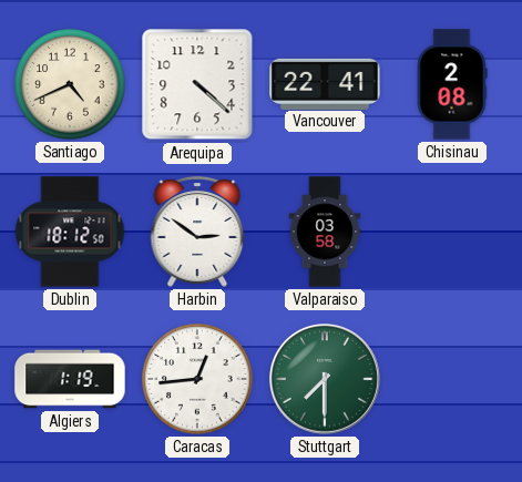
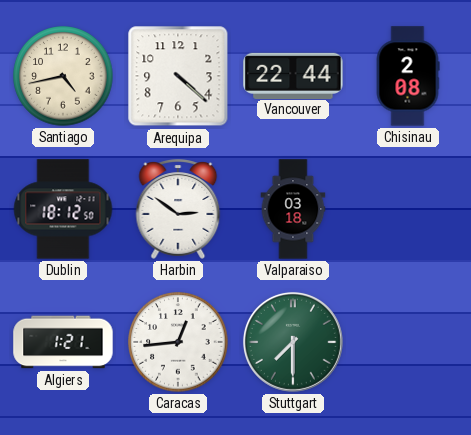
Santiago: 4:41 -> 4:43 (63, 76)
Vancouver: 22:41 -> 22:44 (293, 75)
Valparaiso: 03:58 -> 03:18 (293, 209)
Algiers: 1:19 -> 1:21 (63, 342)
